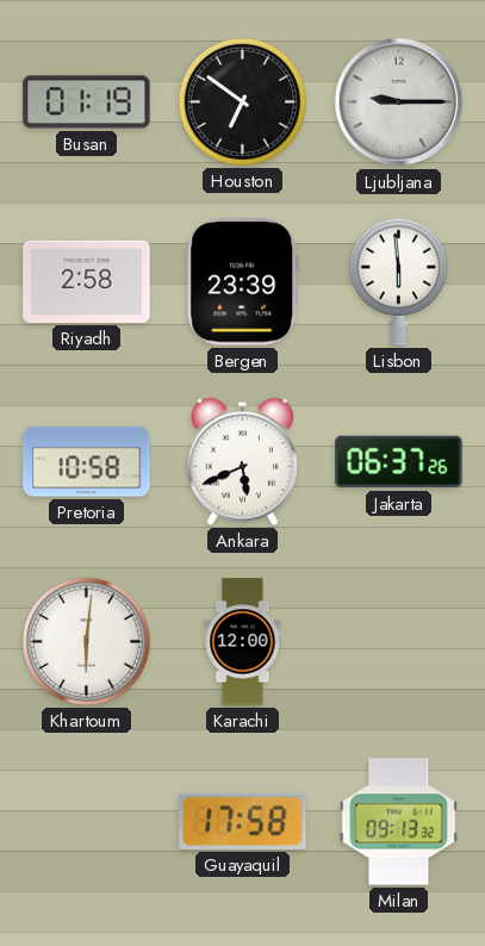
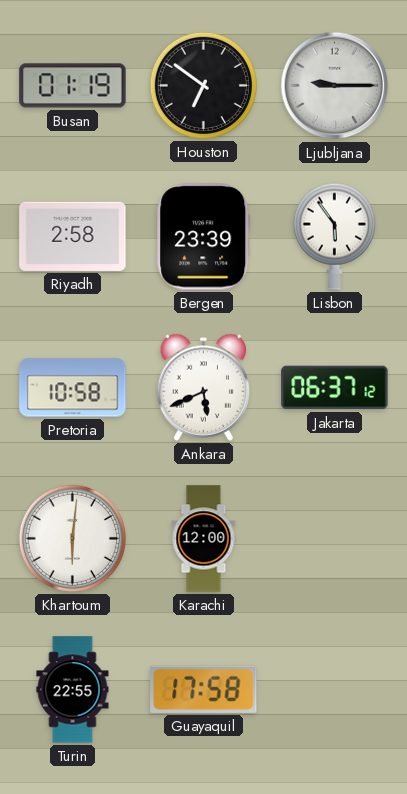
Lisbon: 5:59 -> 5:54 (334, 236)
Jakarta: 06:37:26 -> 06:37:12 (335, 388)
Turin: none -> 22:55 (73, 690)
Milan: 09:13 -> none (399, 822)
